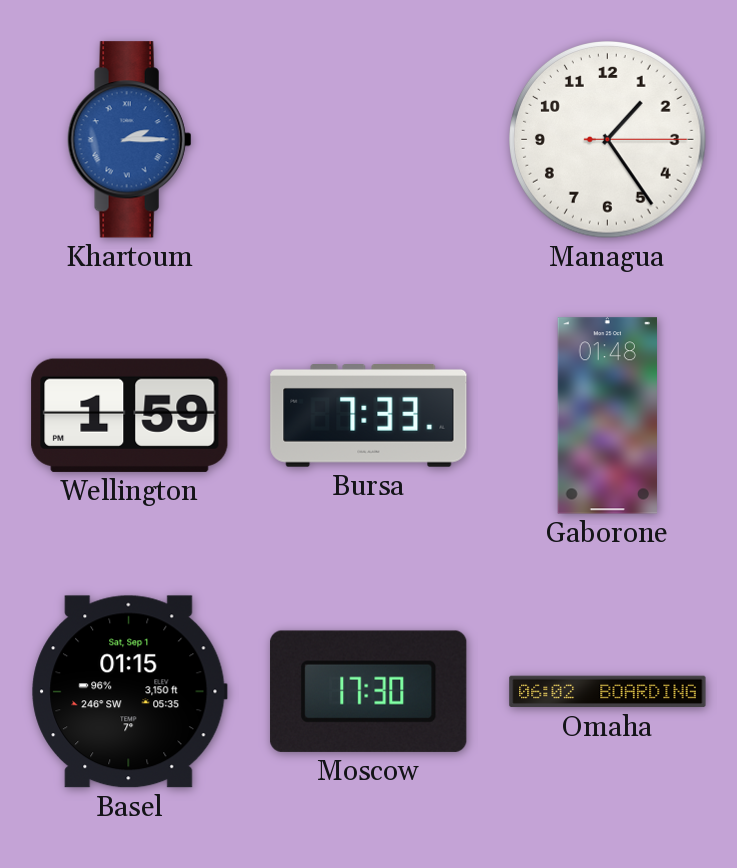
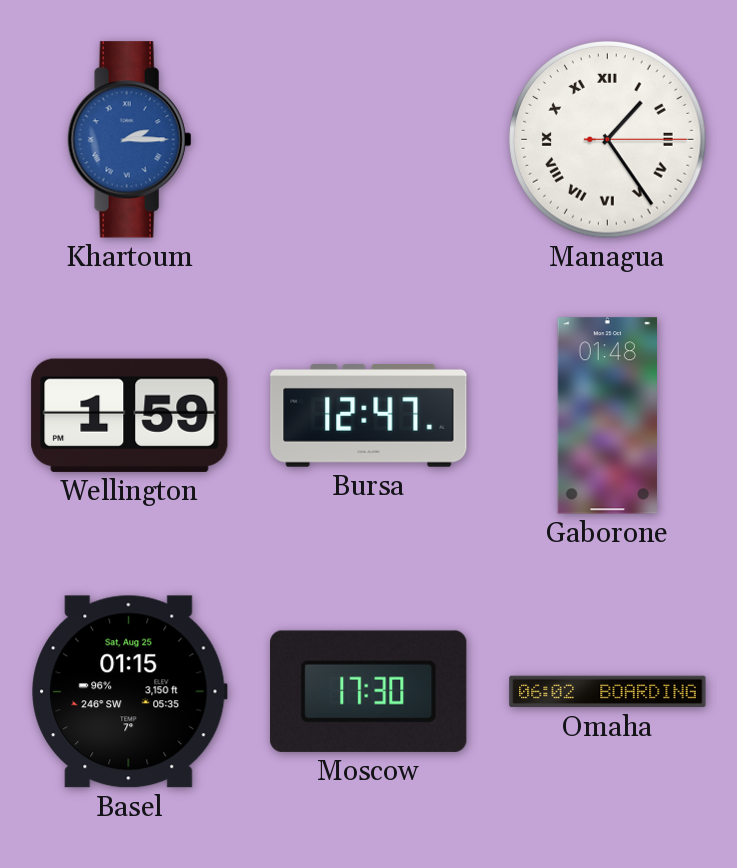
Managua numerals: Arabic -> Roman (608, 140)
Bursa: 7:33 -> 12:47 (369, 416)
Basel date: Sat, Sep 1 -> Sat, Aug 25 (130, 692)
